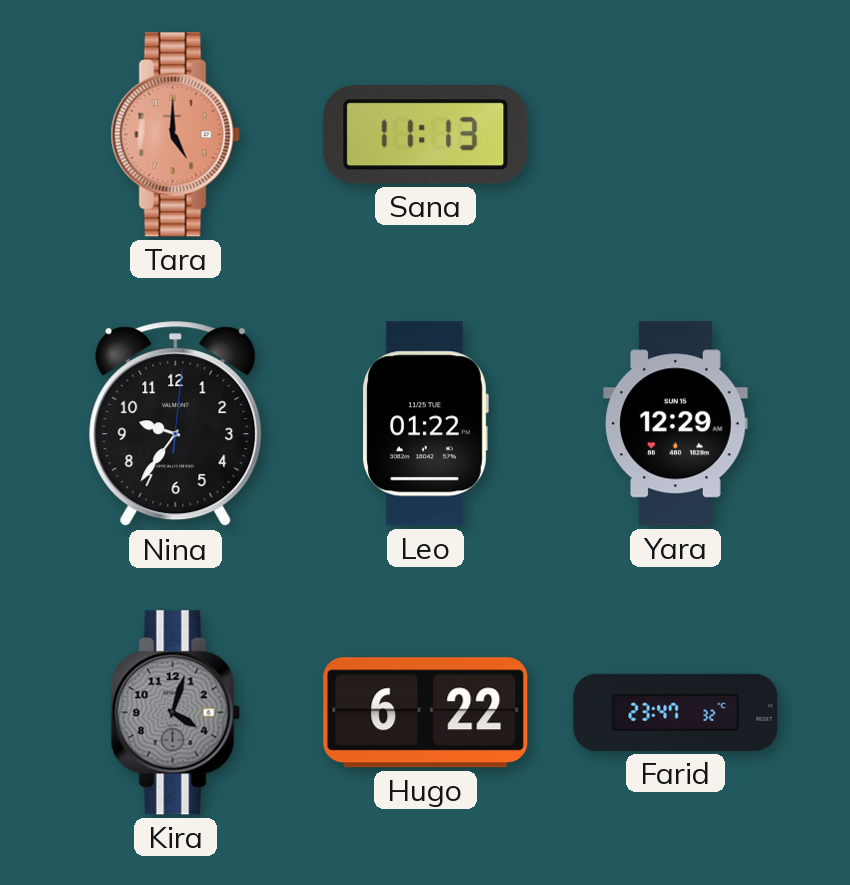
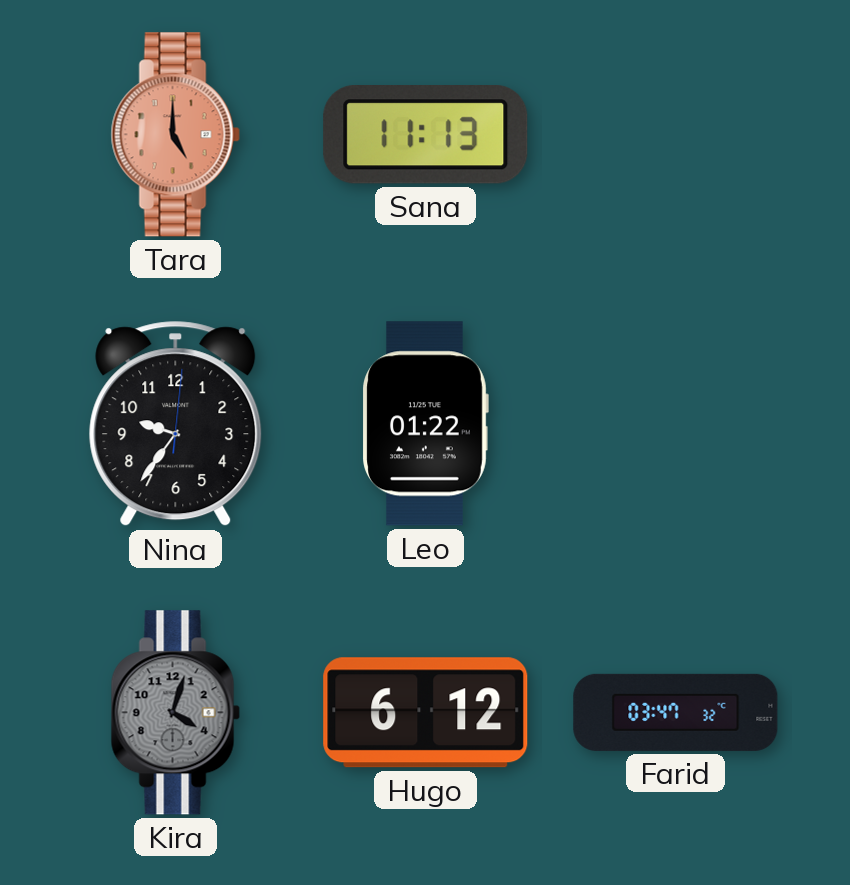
Yara: 12:29 -> none (676, 424)
Hugo: 6:22 -> 6:12 (426, 713)
Farid: 23:47 -> 03:47 (676, 712)
